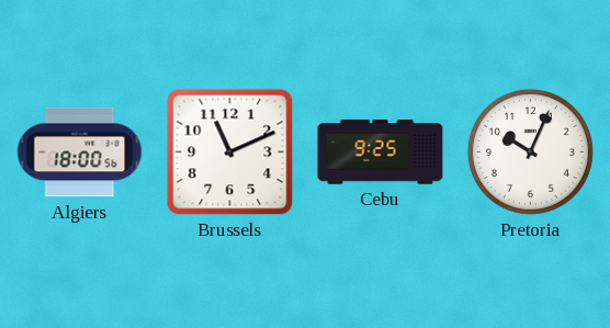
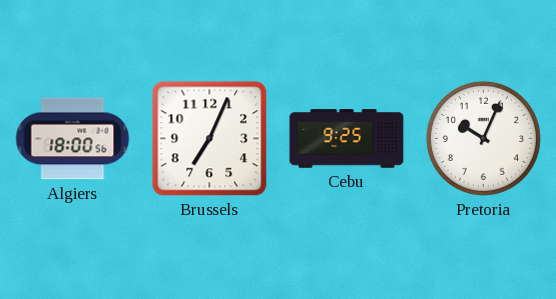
Brussels: 11:11 -> 7:04 (210, 139)
